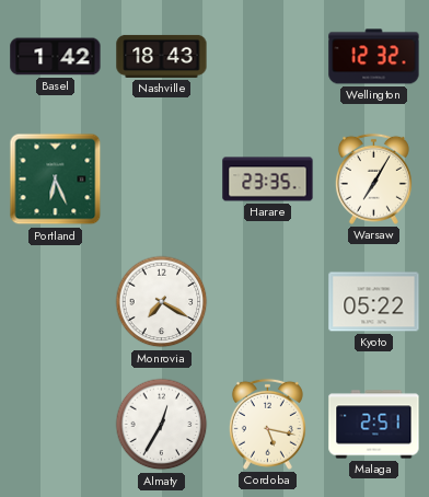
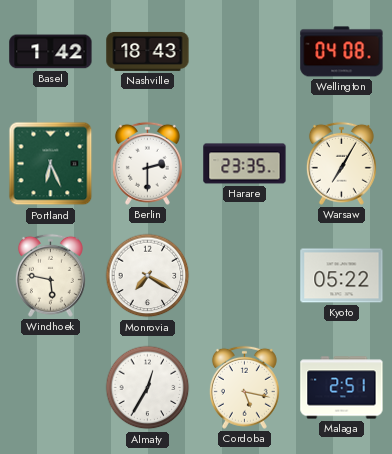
Wellington: 12:32 -> 04:08 (342, 52)
Berlin: none -> 2:30 (147, 163)
Windhoek: none -> 5:47 (50, 275)
